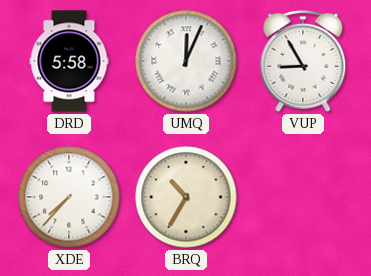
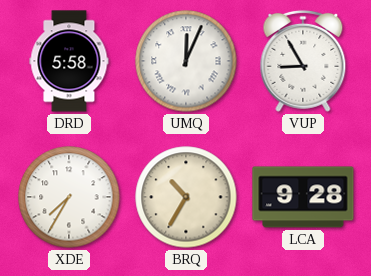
XDE: 7:37 -> 7:35 (69, 197)
LCA: none -> 9:28 (303, 197)
